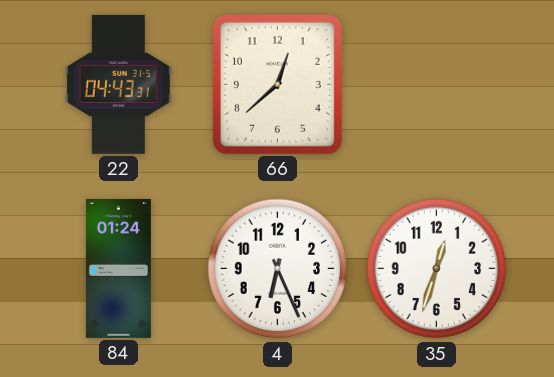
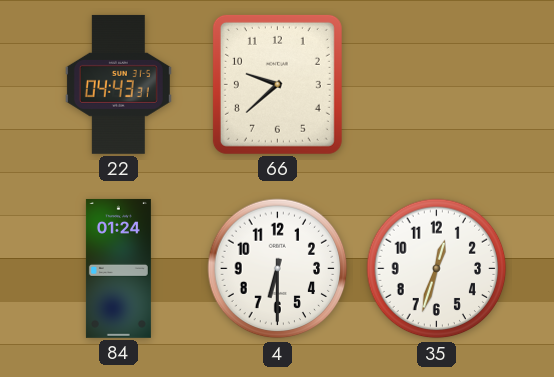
66: 12:38 -> 9:38 (277, 84)
4: 6:26 -> 6:30 (278, 269)
